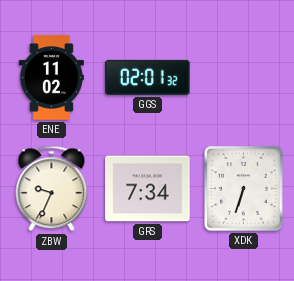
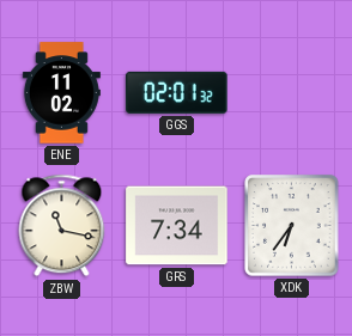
ZBW: 9:34 -> 11:17 (62, 226)
XDK: 6:33 -> 6:36 (292, 226)
